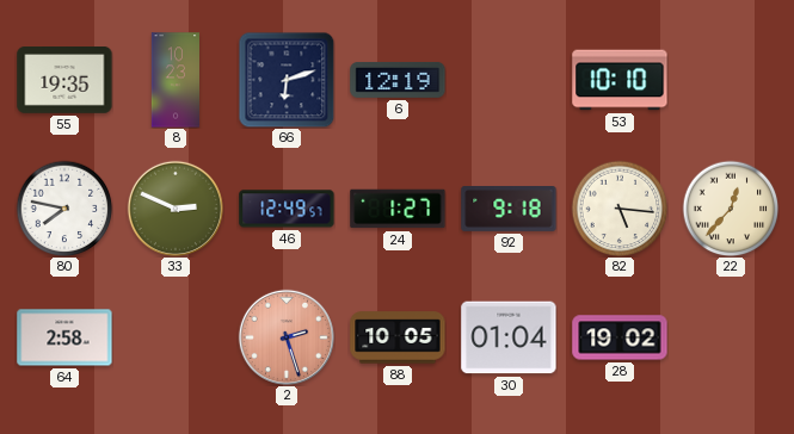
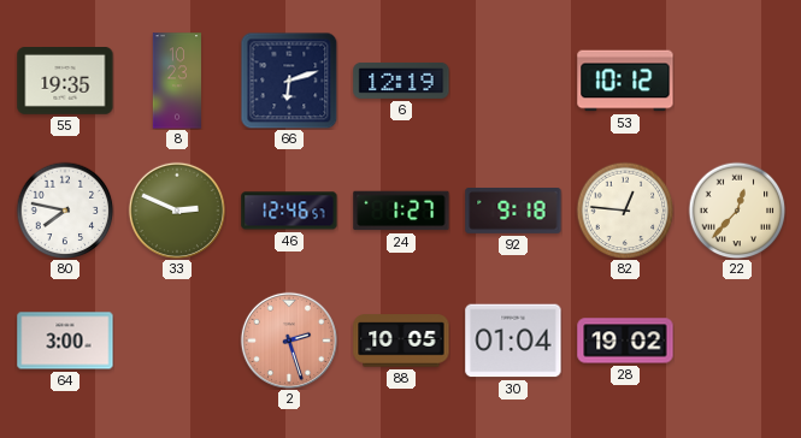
53: 10:10 -> 10:12 (625, 81)
46: 12:49 -> 12:46 (289, 211)
82: 5:16 -> 12:46 (625, 211)
64: 2:58 -> 3:00 (65, 341)
